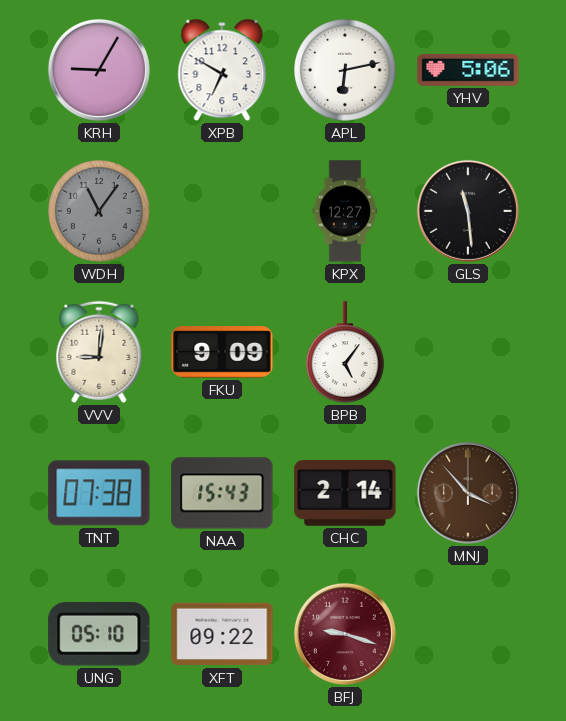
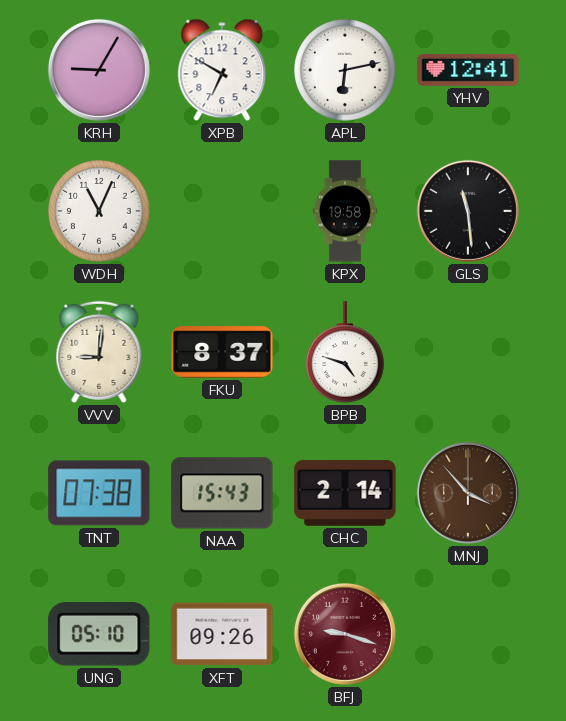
YHV: 5:06 -> 12:41 (468, 70)
WDH: 11:06 -> 11:04 (99, 211)
WDH dial: grey -> white (99, 211)
KPX: 12:27 -> 19:58 (345, 211)
FKU: 9:09 -> 8:37 (222, 352)
BPB: 5:06 -> 4:48 (346, 352)
XFT: 09:22 -> 09:26 (222, 634)
